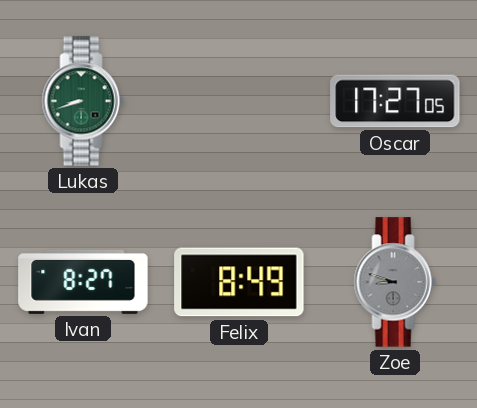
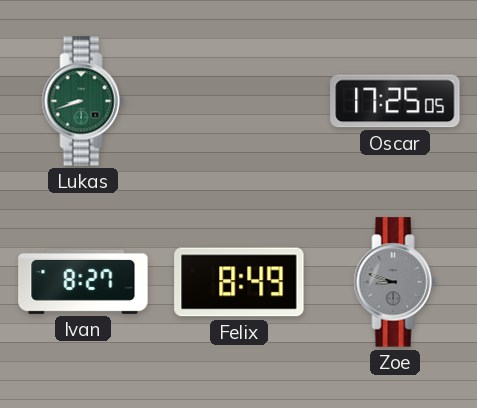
Oscar: 17:27 -> 17:25 (395, 101)
